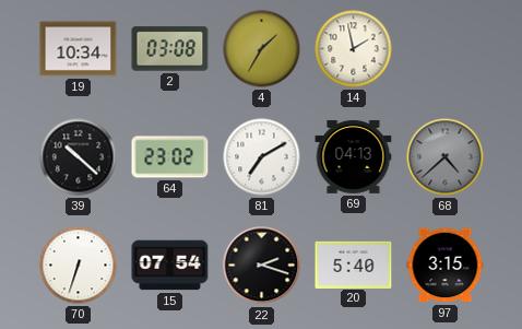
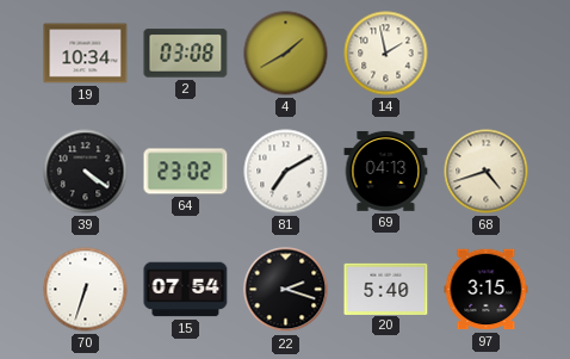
4: 1:35 -> 1:40 (286, 54)
39: 10:22 -> 4:21 (86, 172)
68: 4:38 -> 4:42 (487, 172)
68 dial: grey -> cream (487, 172)
